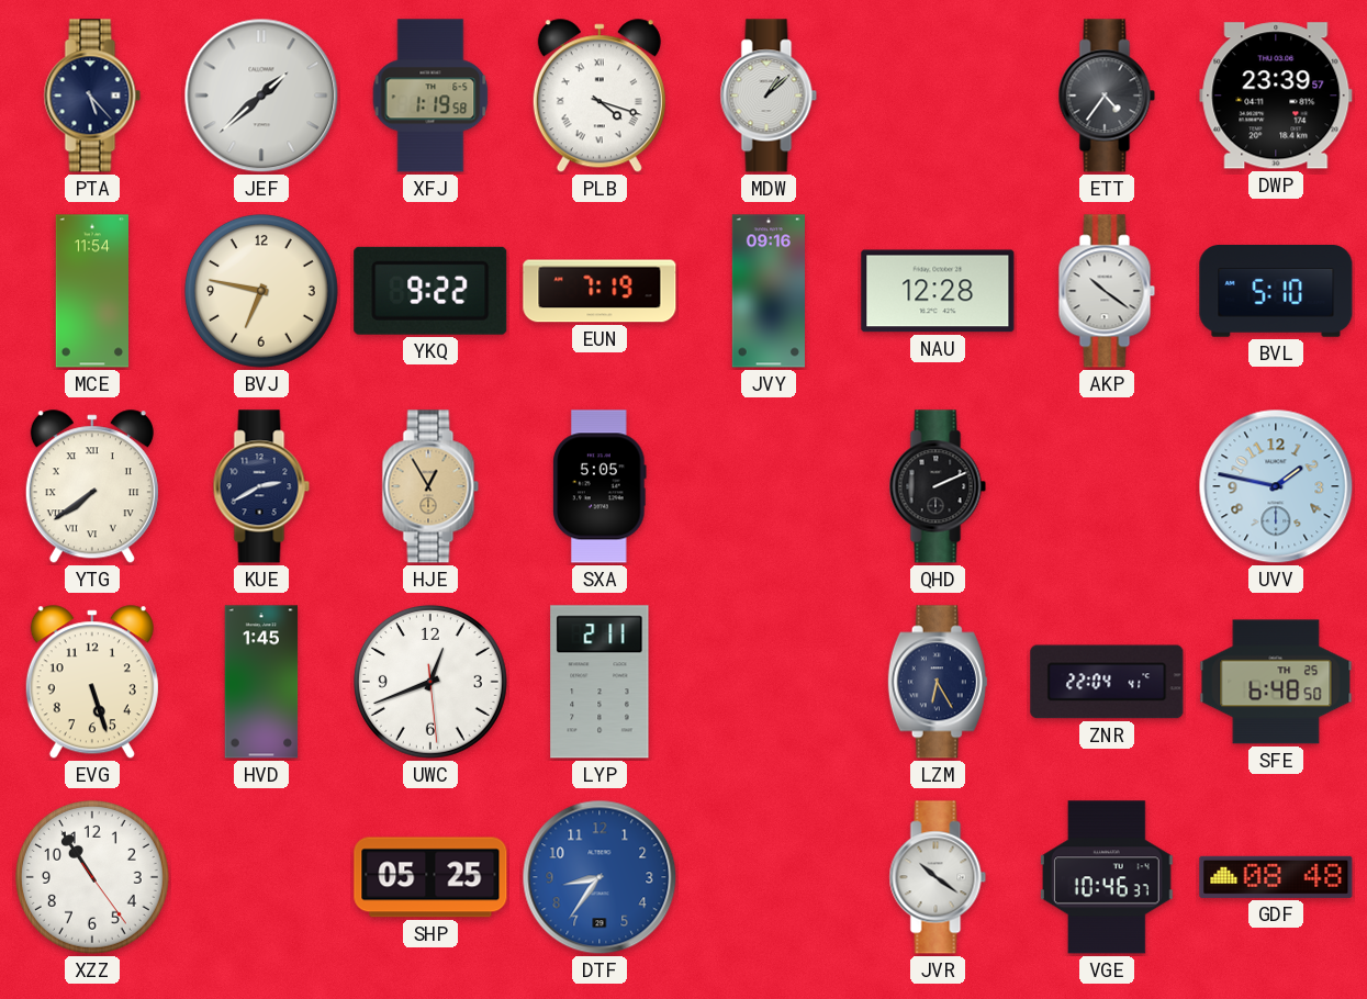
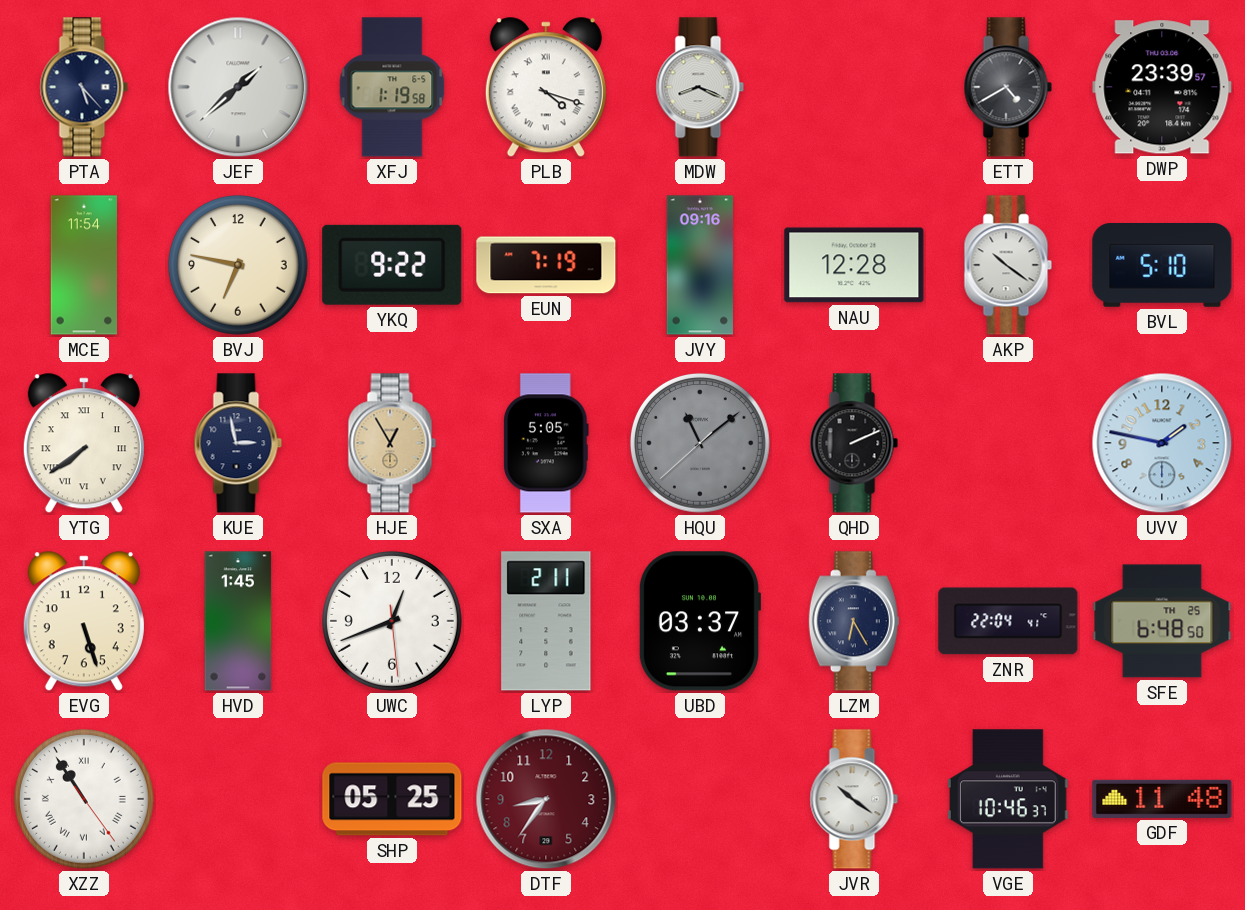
MDW: 1:08 -> 8:19 (700, 87)
ETT: 4:36 -> 4:40 (1008, 87)
KUE: 2:40 -> 2:58 (238, 443)
HQU: none -> 11:08 (700, 443)
UBD: none -> 03:37 (699, 621)
XZZ numerals: Arabic -> Roman (84, 799)
DTF dial: blue -> burgundy (546, 799)
GDF: 08:48 -> 11:48 (1162, 799)
